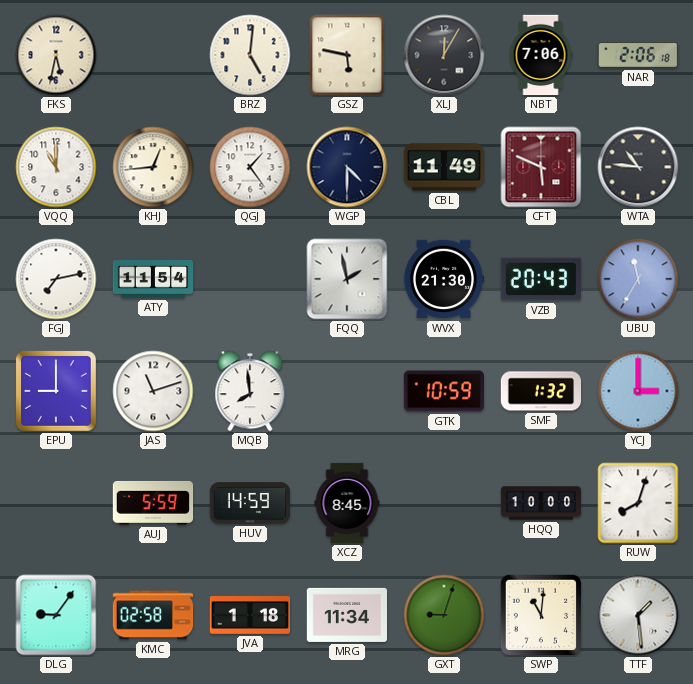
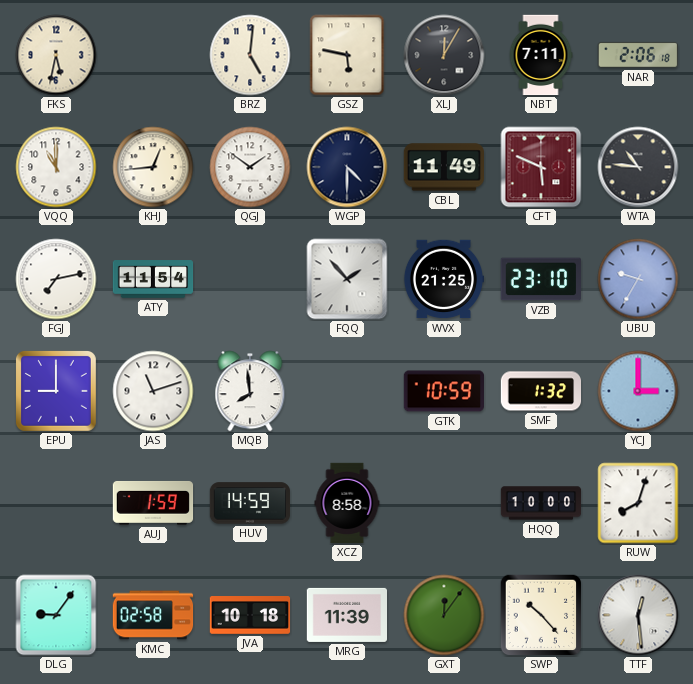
NBT: 7:06 -> 7:11 (541, 55)
QGJ: 1:24 -> 1:51 (250, 167)
FQQ: 1:58 -> 1:53 (347, 279)
WVX: 21:30 -> 21:25 (443, 279)
VZB: 20:43 -> 23:10 (540, 279)
UBU: 11:35 -> 9:35 (638, 279)
AUJ: 5:59 -> 1:59 (153, 503)
XCZ: 8:45 -> 8:58 (347, 503)
JVA: 1:18 -> 10:18 (250, 616)
MRG: 11:34 -> 11:39 (346, 615)
GXT: 9:03 -> 12:06 (444, 615)
SWP: 11:01 -> 10:23 (541, 615)
TTF: 1:29 -> 12:29 (638, 615)
